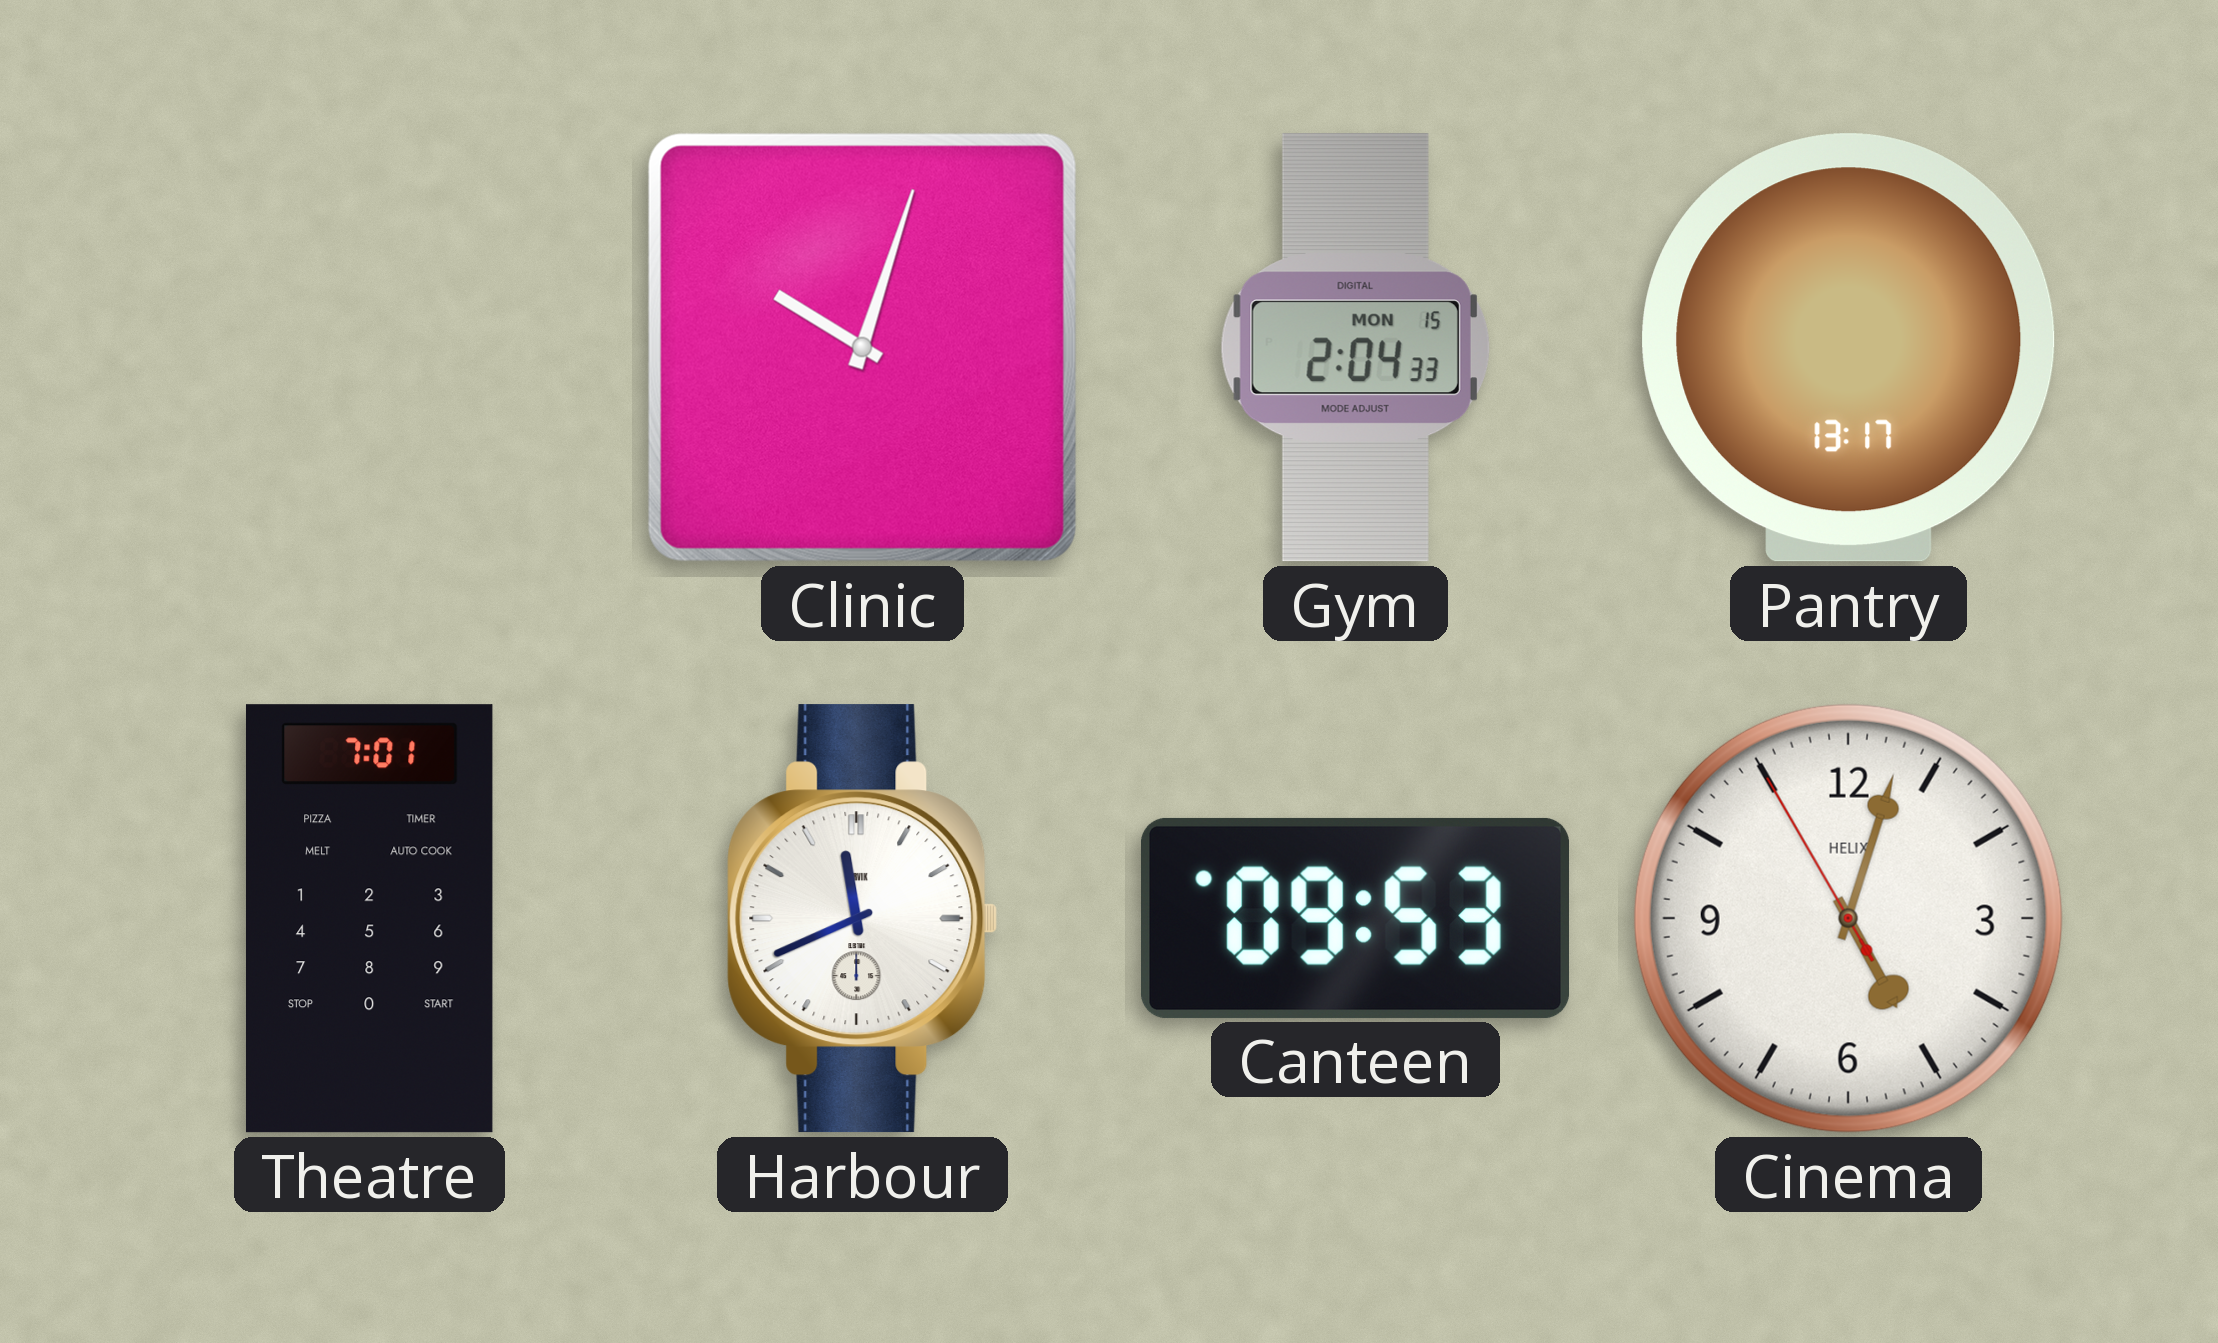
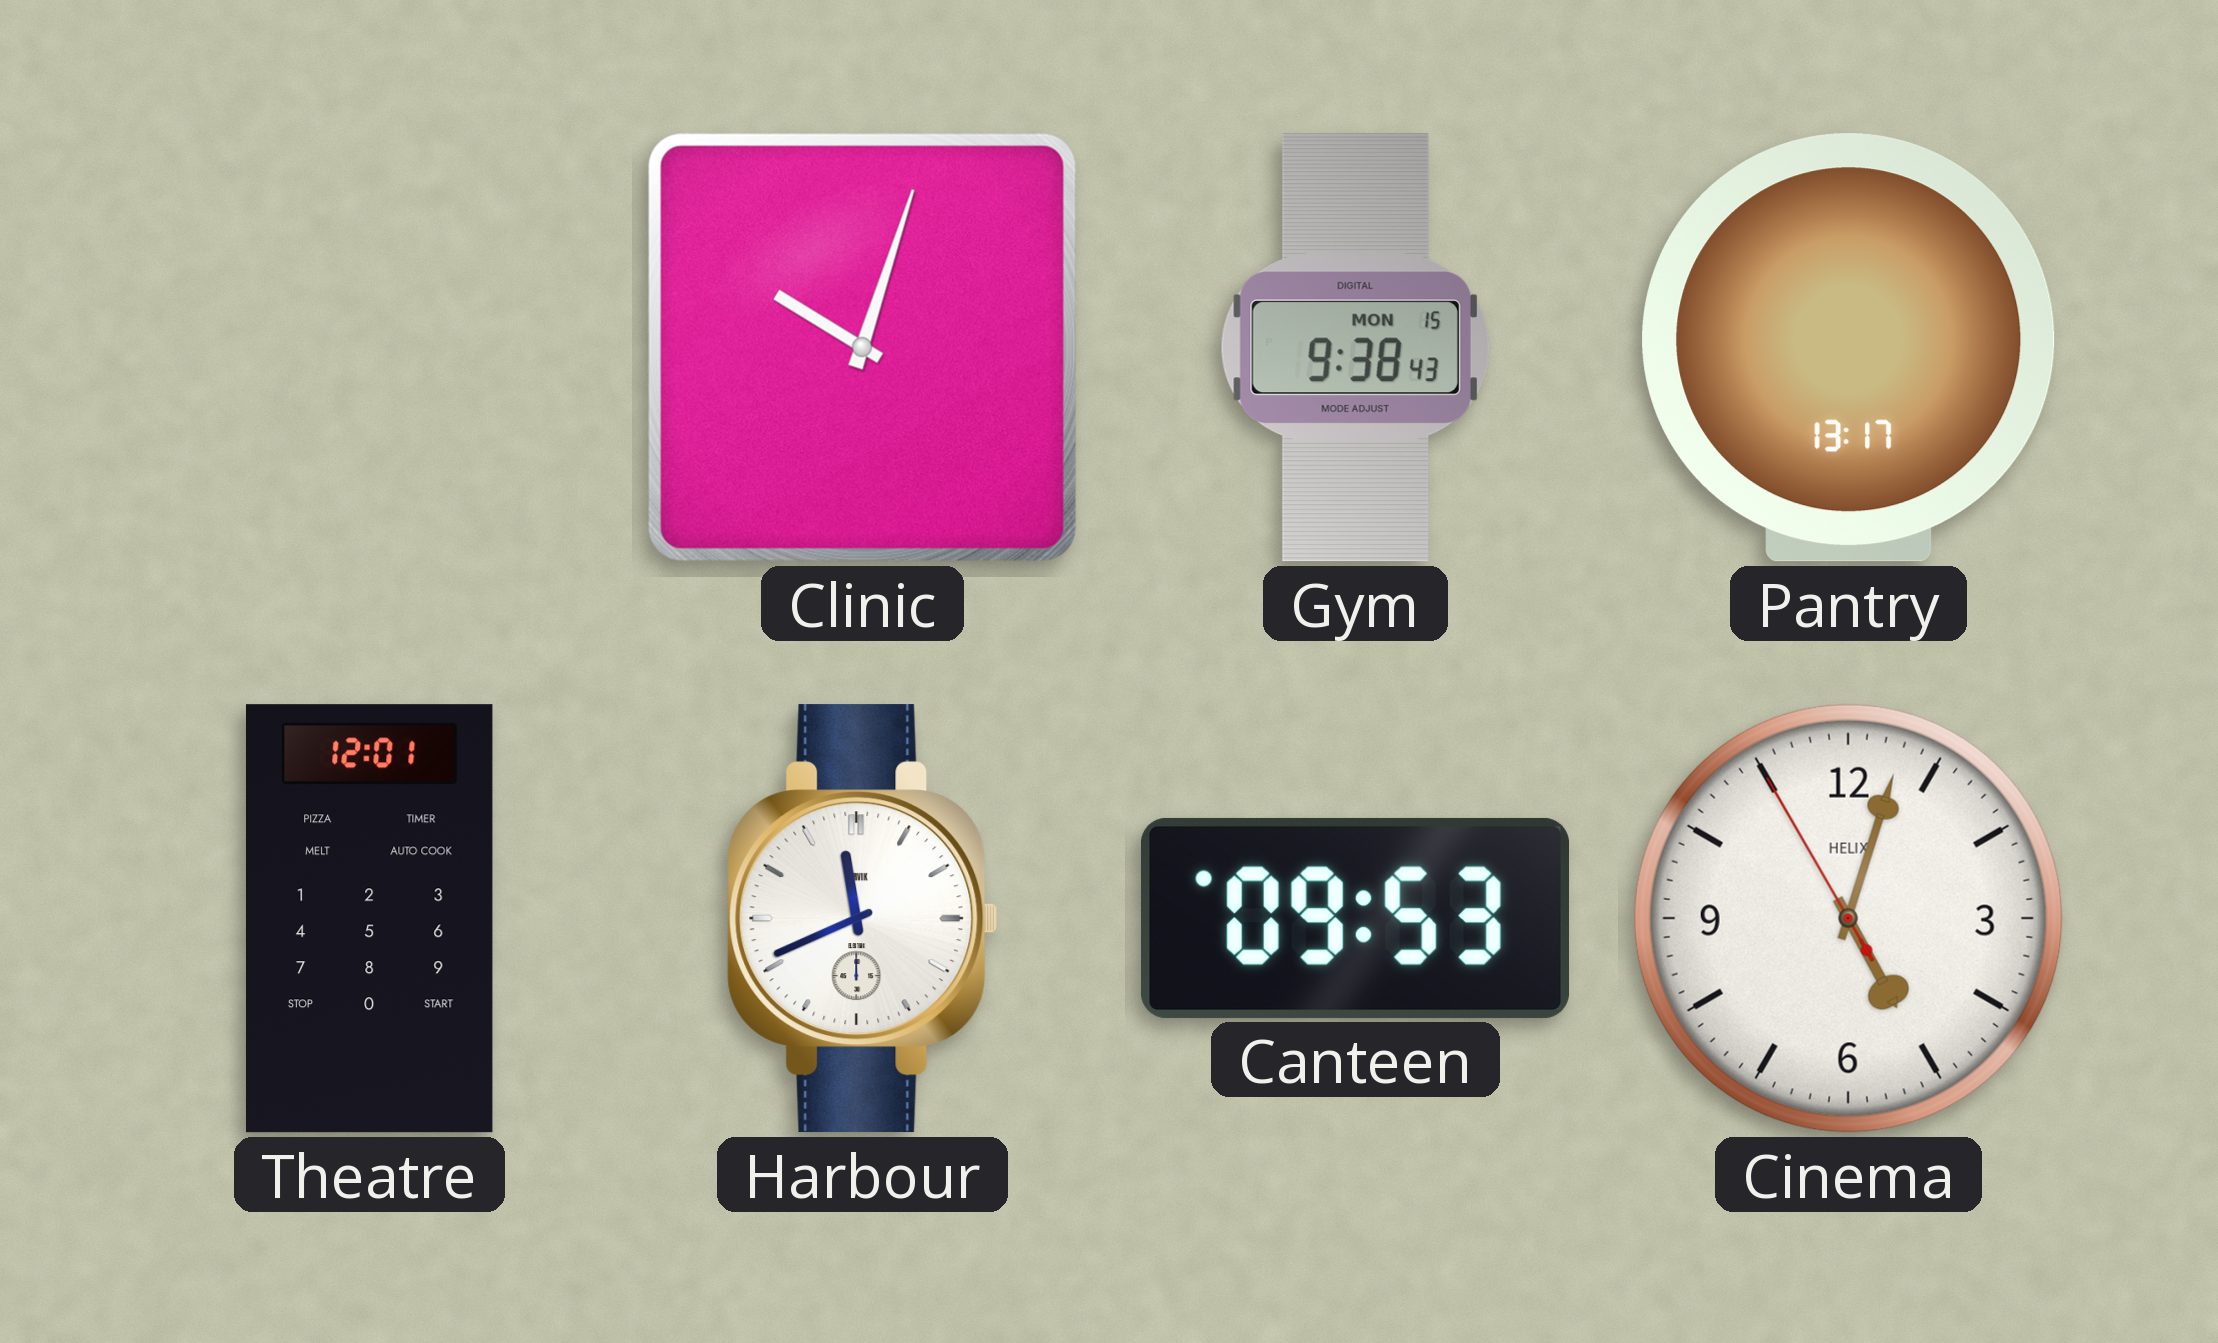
Gym: 2:04 -> 9:38 (1355, 348)
Theatre: 7:01 -> 12:01 (369, 919)
